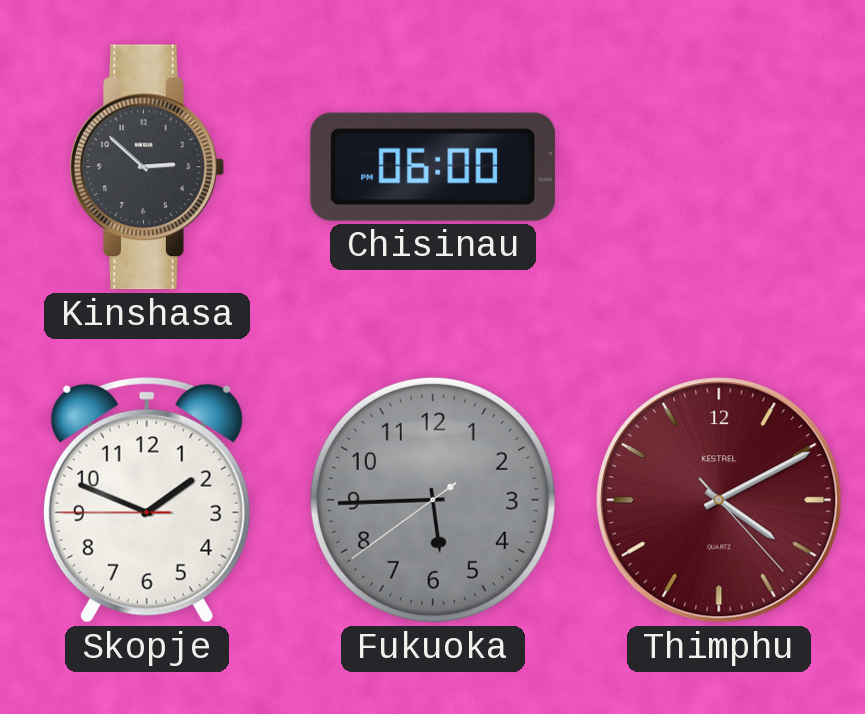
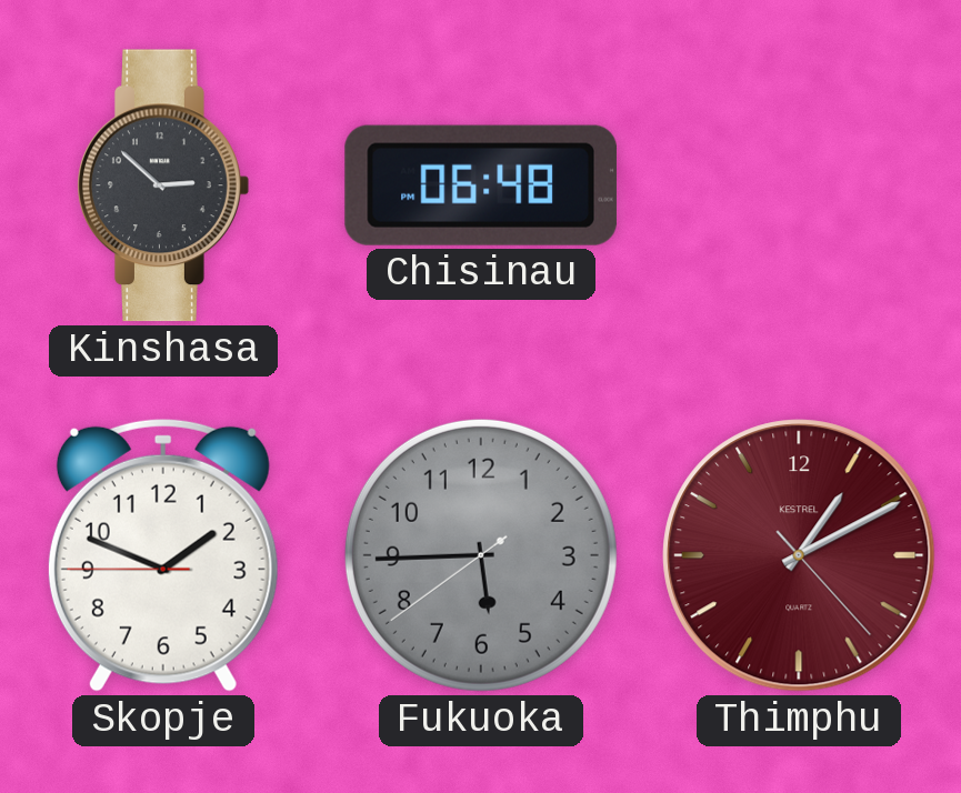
Chisinau: 06:00 -> 06:48 (481, 185)
Thimphu: 4:10 -> 1:10 (799, 555)
